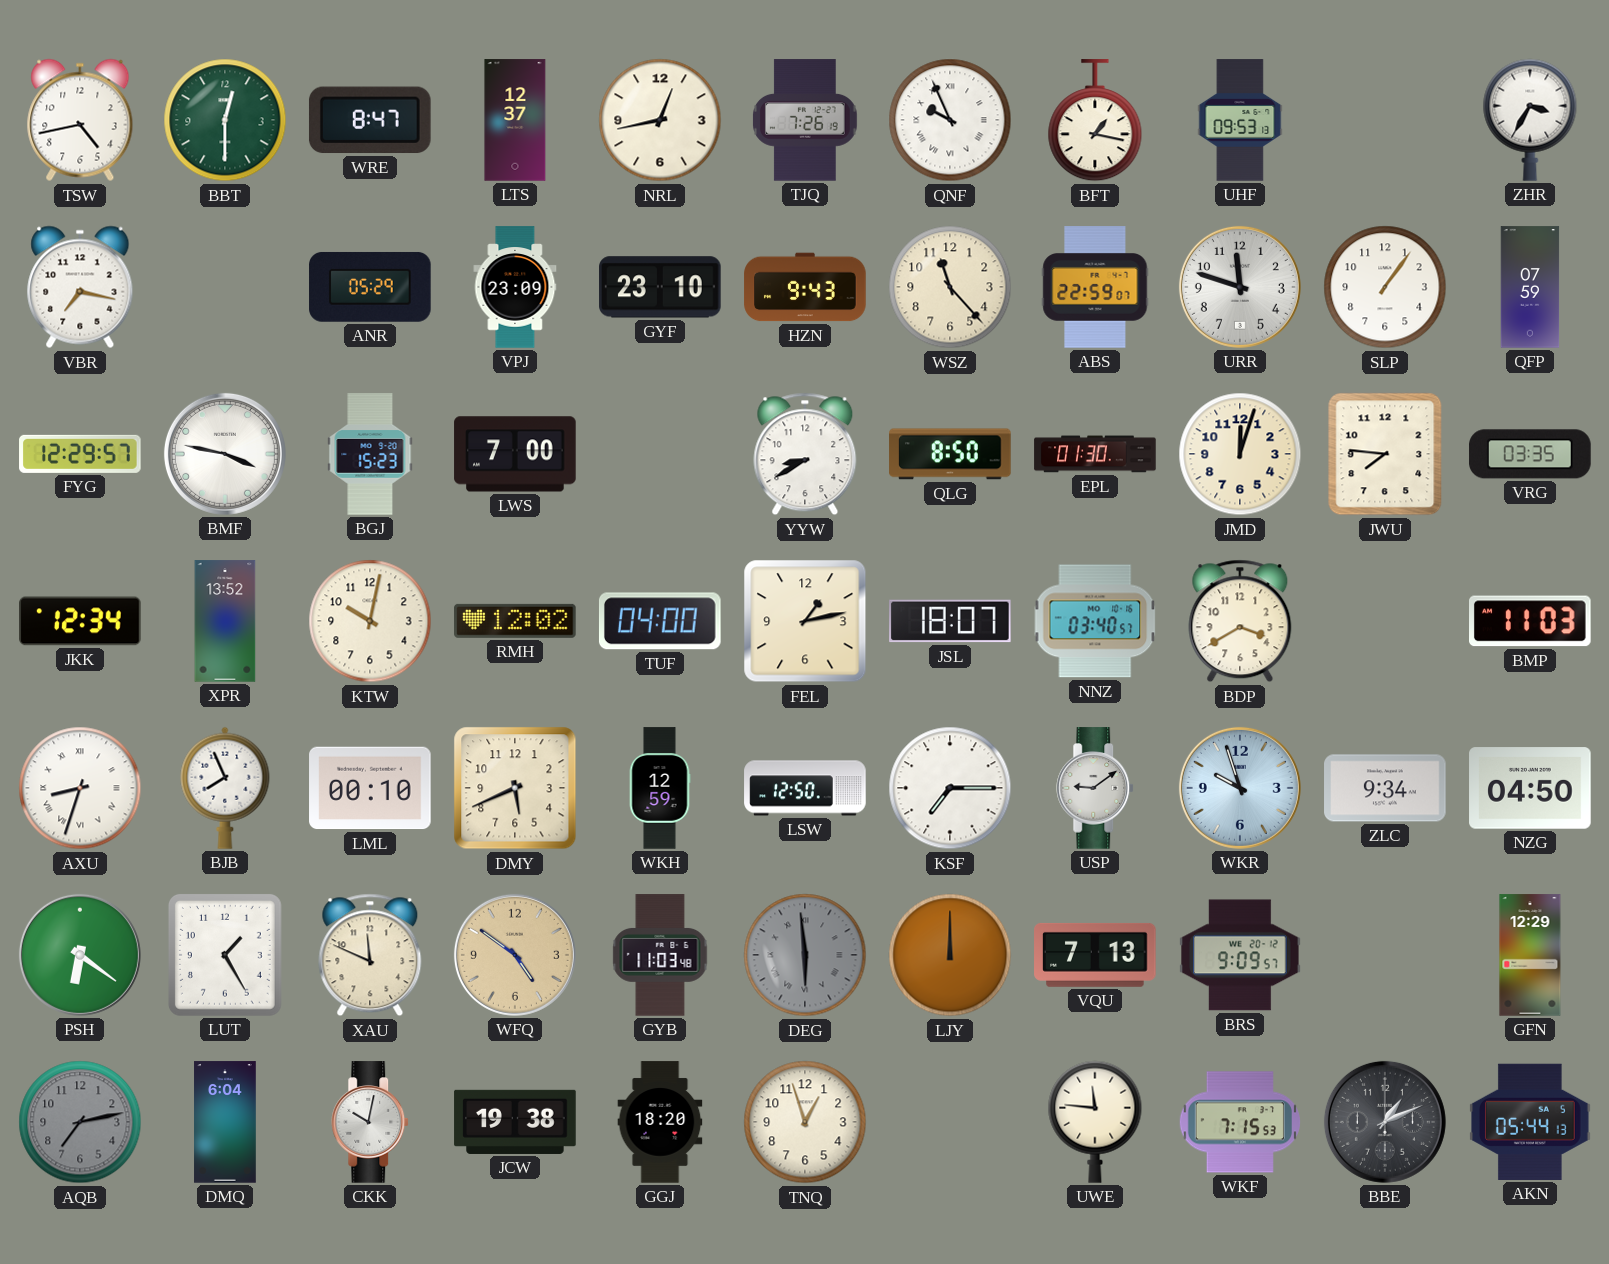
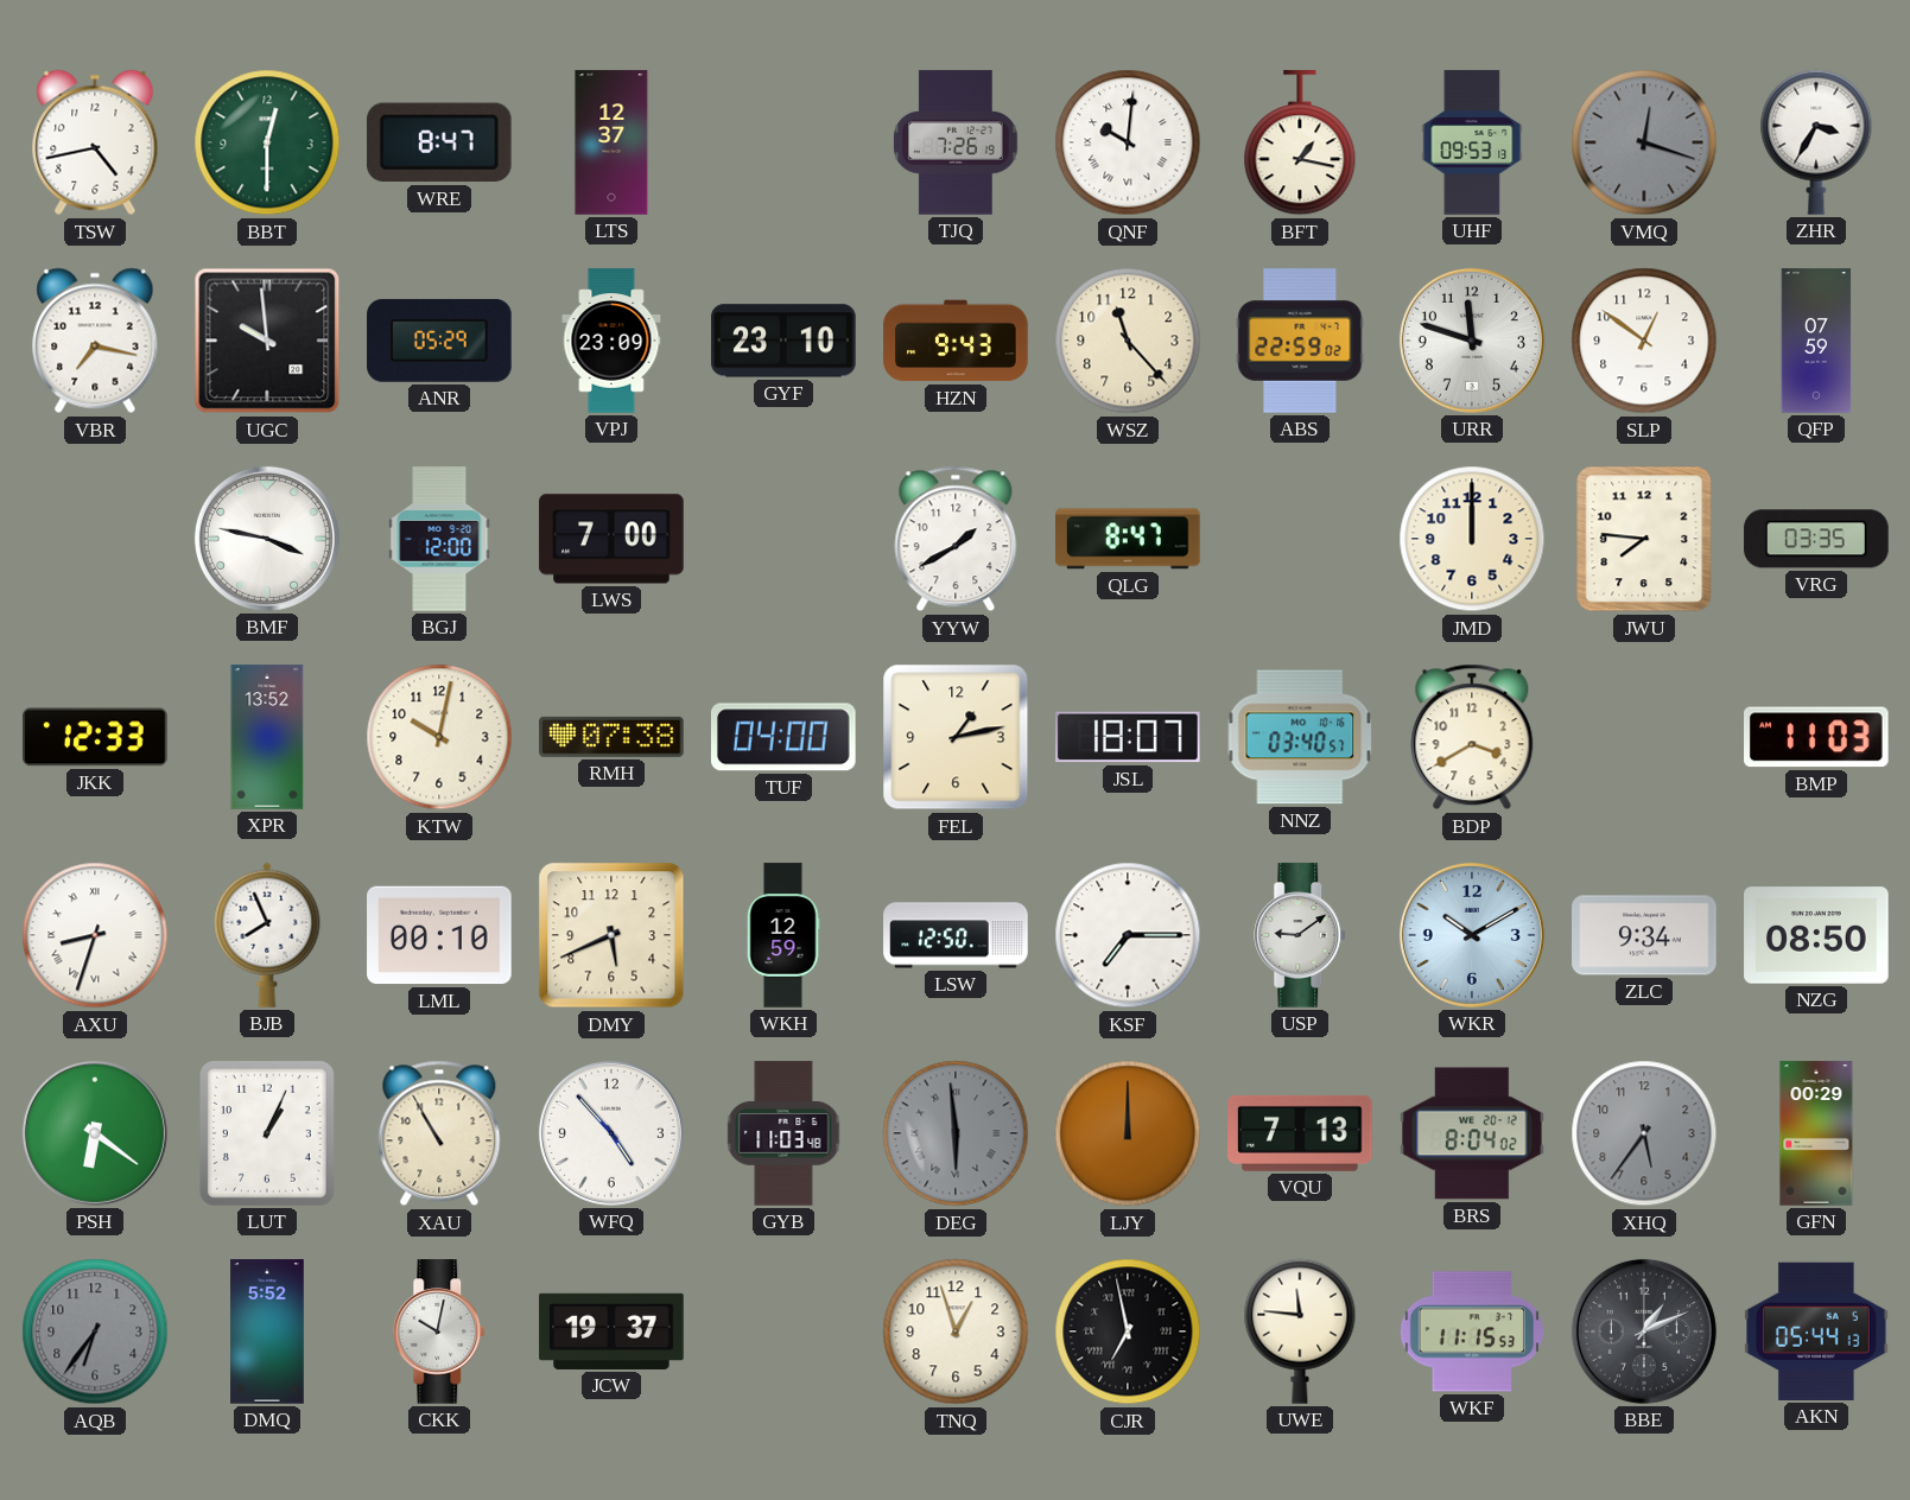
NRL: 12:43 -> none (660, 120)
QNF: 9:56 -> 10:01 (1128, 142)
VMQ: none -> 12:18 (1644, 142)
UGC: none -> 9:59 (267, 341)
ABS: 22:59:07 -> 22:59:02 (1300, 341)
SLP: 1:06 -> 12:51 (1644, 341)
FYG: 12:29 -> none (80, 454)
BGJ: 15:23 -> 12:00 (439, 539)
YYW: 8:40 -> 1:40 (956, 539)
QLG: 8:50 -> 8:47 (1128, 539)
EPL: 01:30 -> none (1095, 454)
JMD: 12:03 -> 12:00 (1472, 539)
JKK: 12:34 -> 12:33 (95, 737)
RMH: 12:02 -> 07:38 (611, 737)
WKR: 9:57 -> 10:10 (1472, 935)
NZG: 04:50 -> 08:50 (1816, 935)
LUT: 1:25 -> 1:04 (267, 1133)
XAU: 11:49 -> 10:55 (439, 1133)
WFQ: 4:51 -> 4:53 (611, 1133)
WFQ dial: champagne -> white (611, 1133)
BRS: 9:09 -> 8:04 (1472, 1133)
XHQ: none -> 5:36 (1644, 1133)
GFN: 12:29 -> 00:29 (1816, 1133)
AQB: 7:13 -> 6:36 (95, 1331)
DMQ: 6:04 -> 5:52 (267, 1331)
JCW: 19:38 -> 19:37 (611, 1331)
GGJ: 18:20 -> none (660, 1122)
CJR: none -> 6:58 (1128, 1331)
WKF: 7:15 -> 11:15 (1472, 1331)
